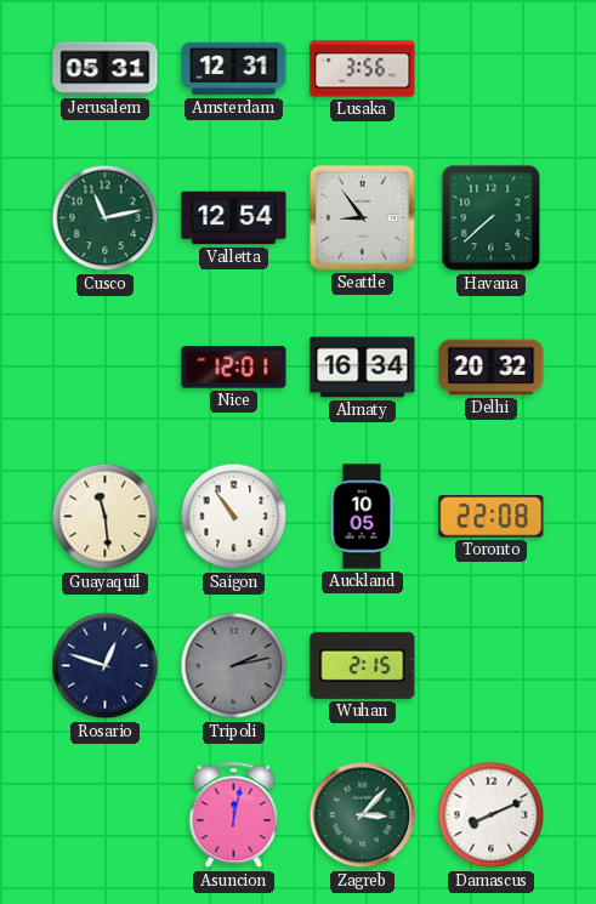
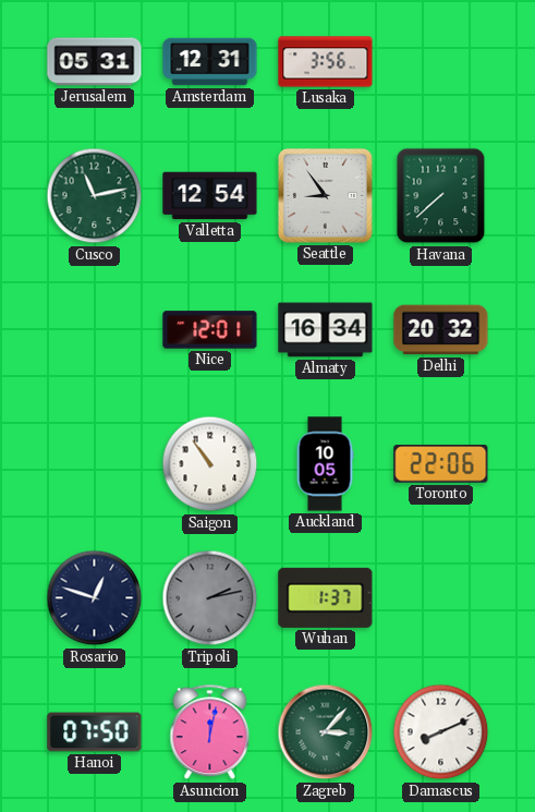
Guayaquil: 11:29 -> none (106, 517)
Toronto: 22:08 -> 22:06 (441, 464)
Wuhan: 2:15 -> 1:37 (326, 597)
Hanoi: none -> 07:50 (95, 732)
